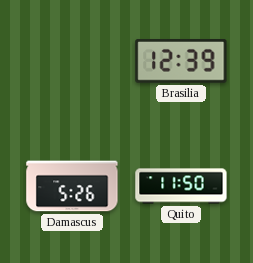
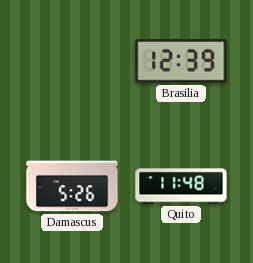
Quito: 11:50 -> 11:48 (181, 186)
